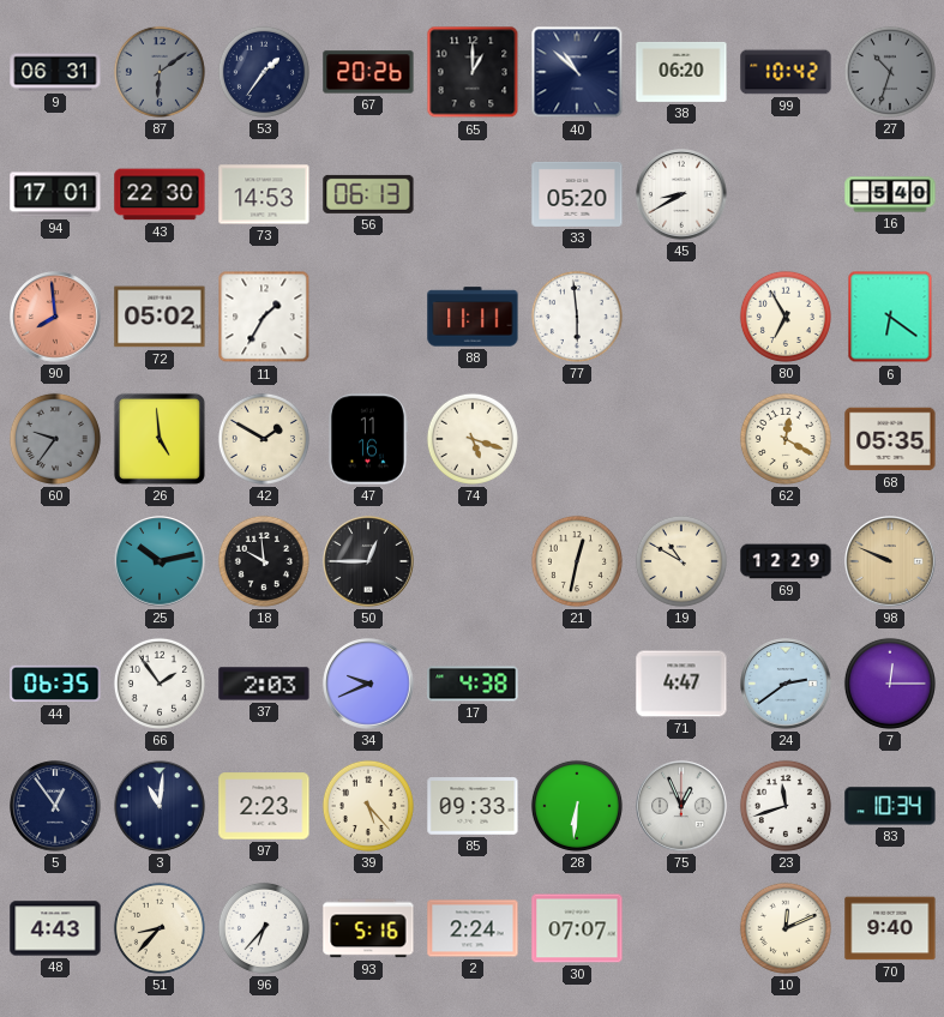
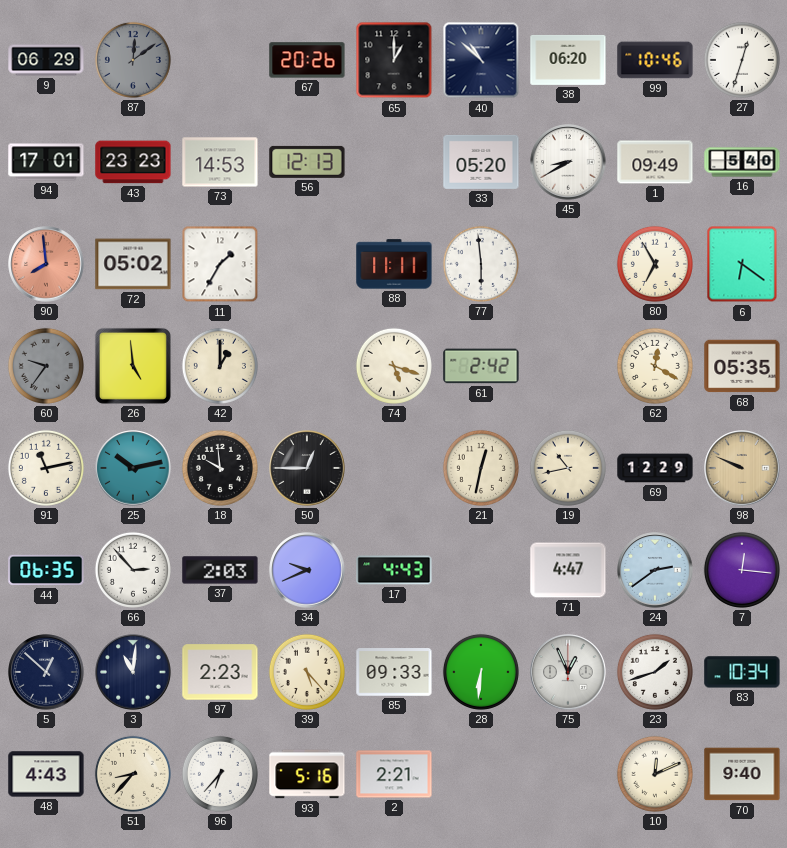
9: 06:31 -> 06:29 (46, 60)
87: 6:09 -> 12:09 (133, 60)
53: 1:36 -> none (264, 72)
99: 10:42 -> 10:46 (655, 60)
27: 10:33 -> 12:33 (742, 60)
27 dial: grey -> white (742, 60)
43: 22:30 -> 23:23 (133, 162)
56: 06:13 -> 12:13 (307, 162)
1: none -> 09:49 (655, 162)
42: 1:50 -> 1:00 (220, 366)
47: 11:16 -> none (367, 439)
61: none -> 2:42 (481, 366)
91: none -> 11:13 (46, 468)
19: 10:50 -> 10:43 (568, 468)
66: 1:54 -> 2:53 (133, 570)
17: 4:38 -> 4:43 (394, 570)
7: 12:15 -> 12:16 (742, 570)
5: 12:54 -> 12:52 (46, 672)
23: 11:42 -> 1:42 (655, 672)
2: 2:24 -> 2:21 (394, 774)
30: 07:07 -> none (577, 928)
